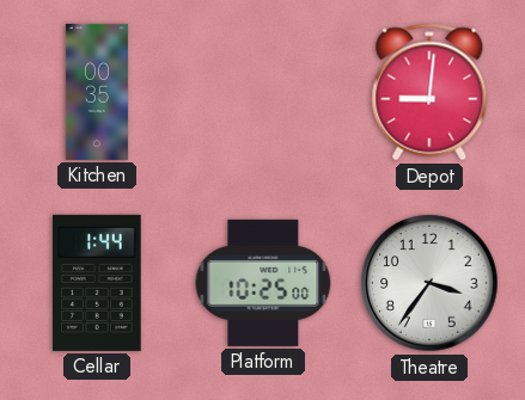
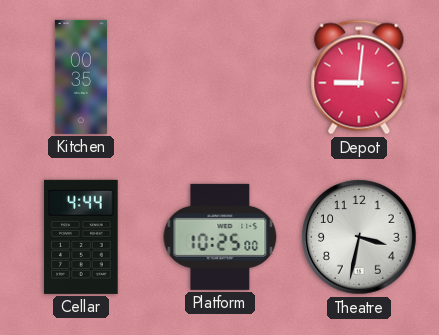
Cellar: 1:44 -> 4:44 (81, 237)
Theatre: 3:36 -> 3:32 (359, 237)
